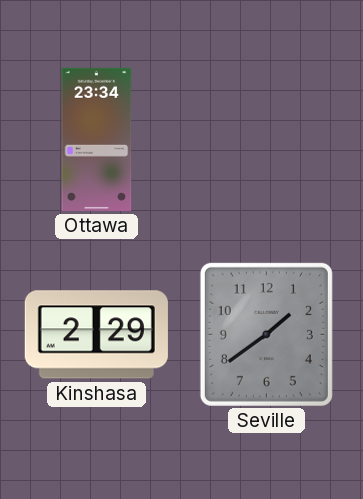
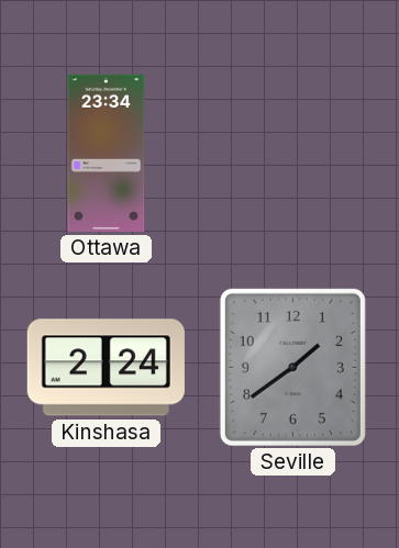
Kinshasa: 2:29 -> 2:24 (106, 368)
